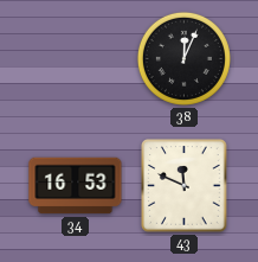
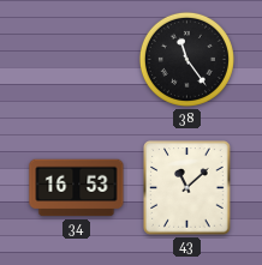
38: 12:04 -> 11:24 (186, 59)
43: 11:49 -> 11:08 (187, 188)
